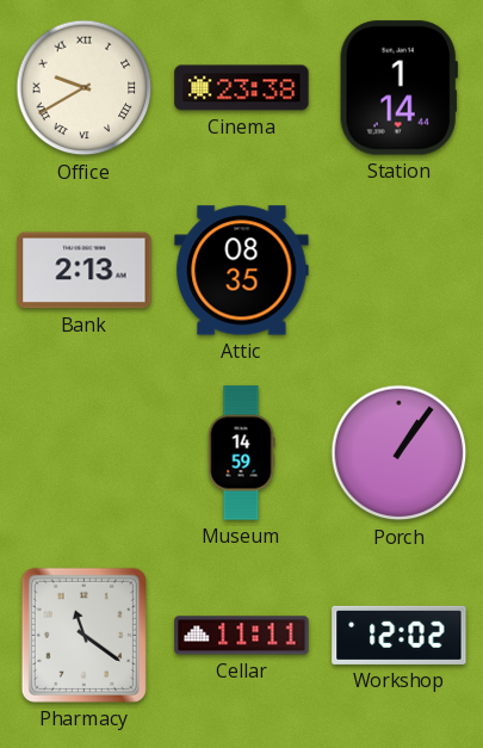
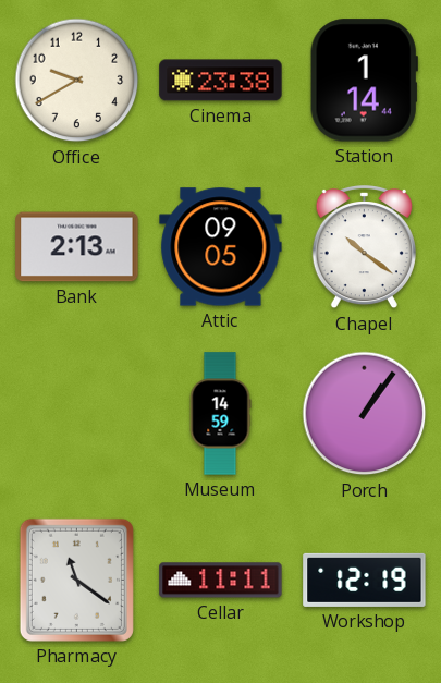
Office numerals: Roman -> Arabic (77, 81)
Attic: 08:35 -> 09:05 (221, 247)
Chapel: none -> 10:21 (364, 247)
Workshop: 12:02 -> 12:19 (365, 580)
